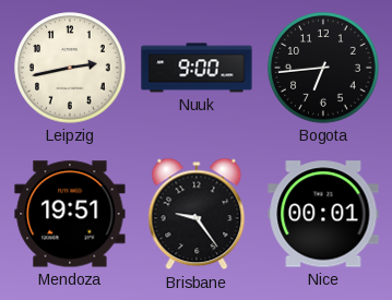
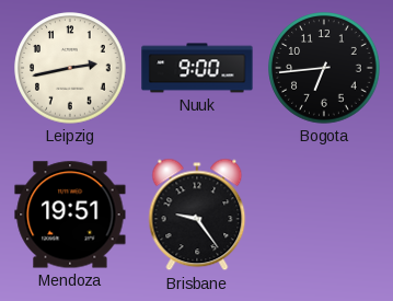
Nice: 00:01 -> none (323, 214)
